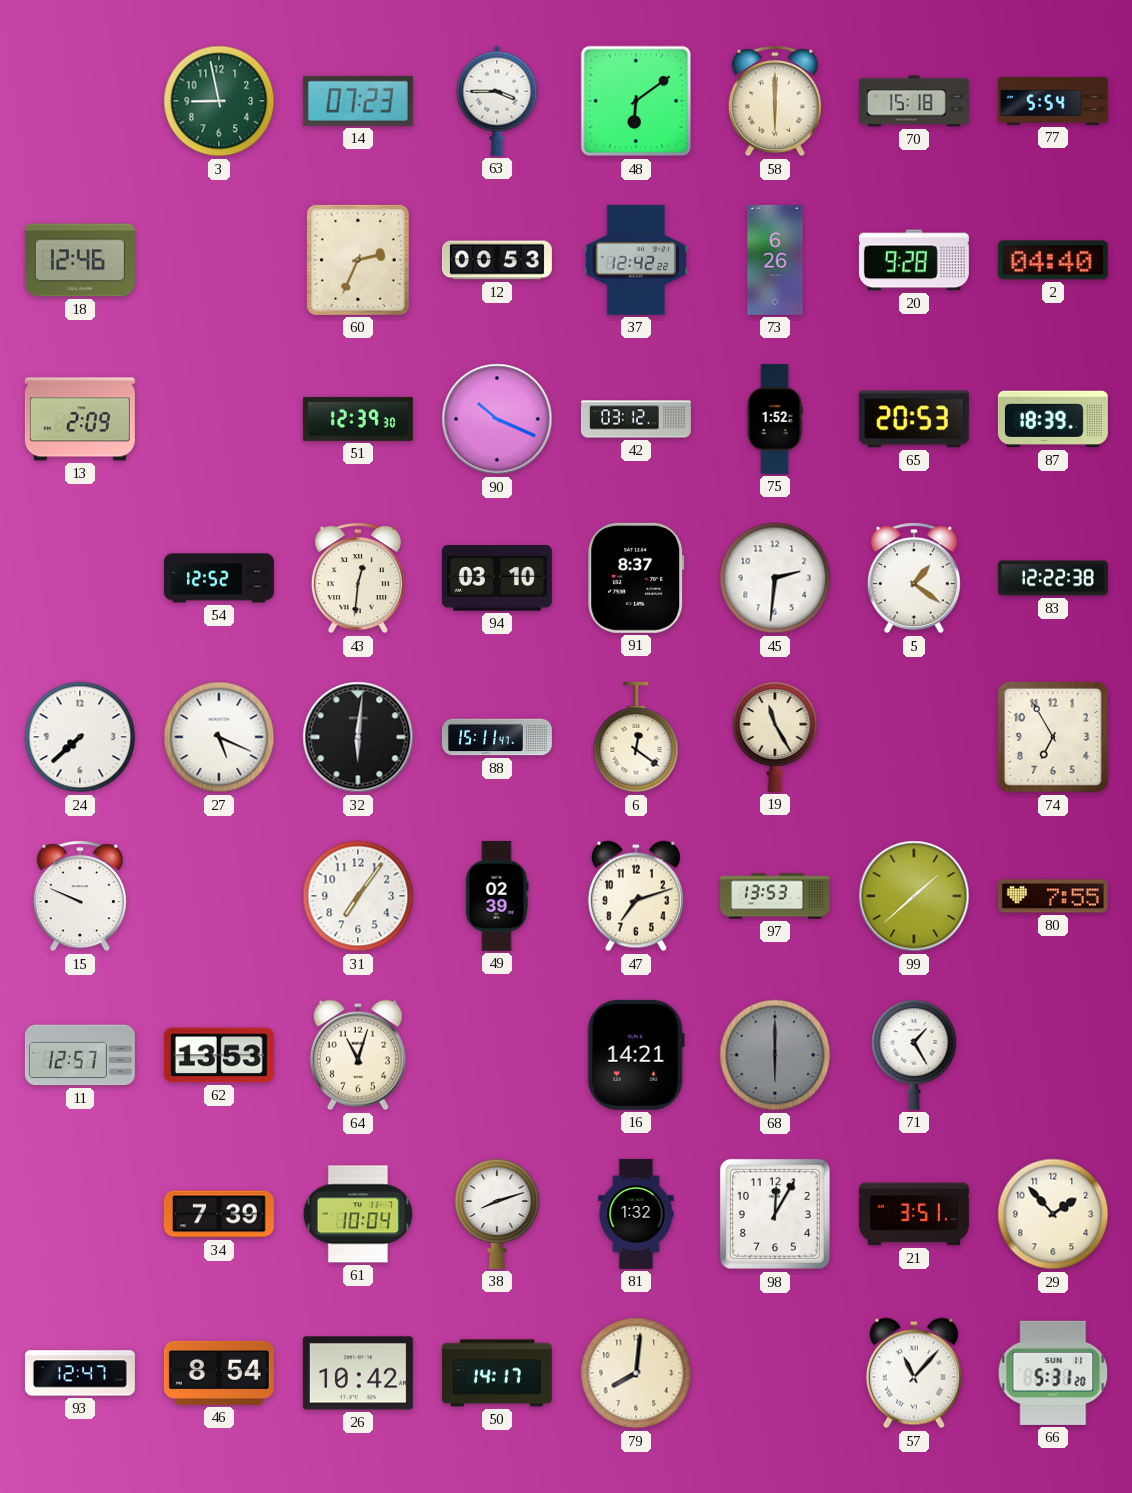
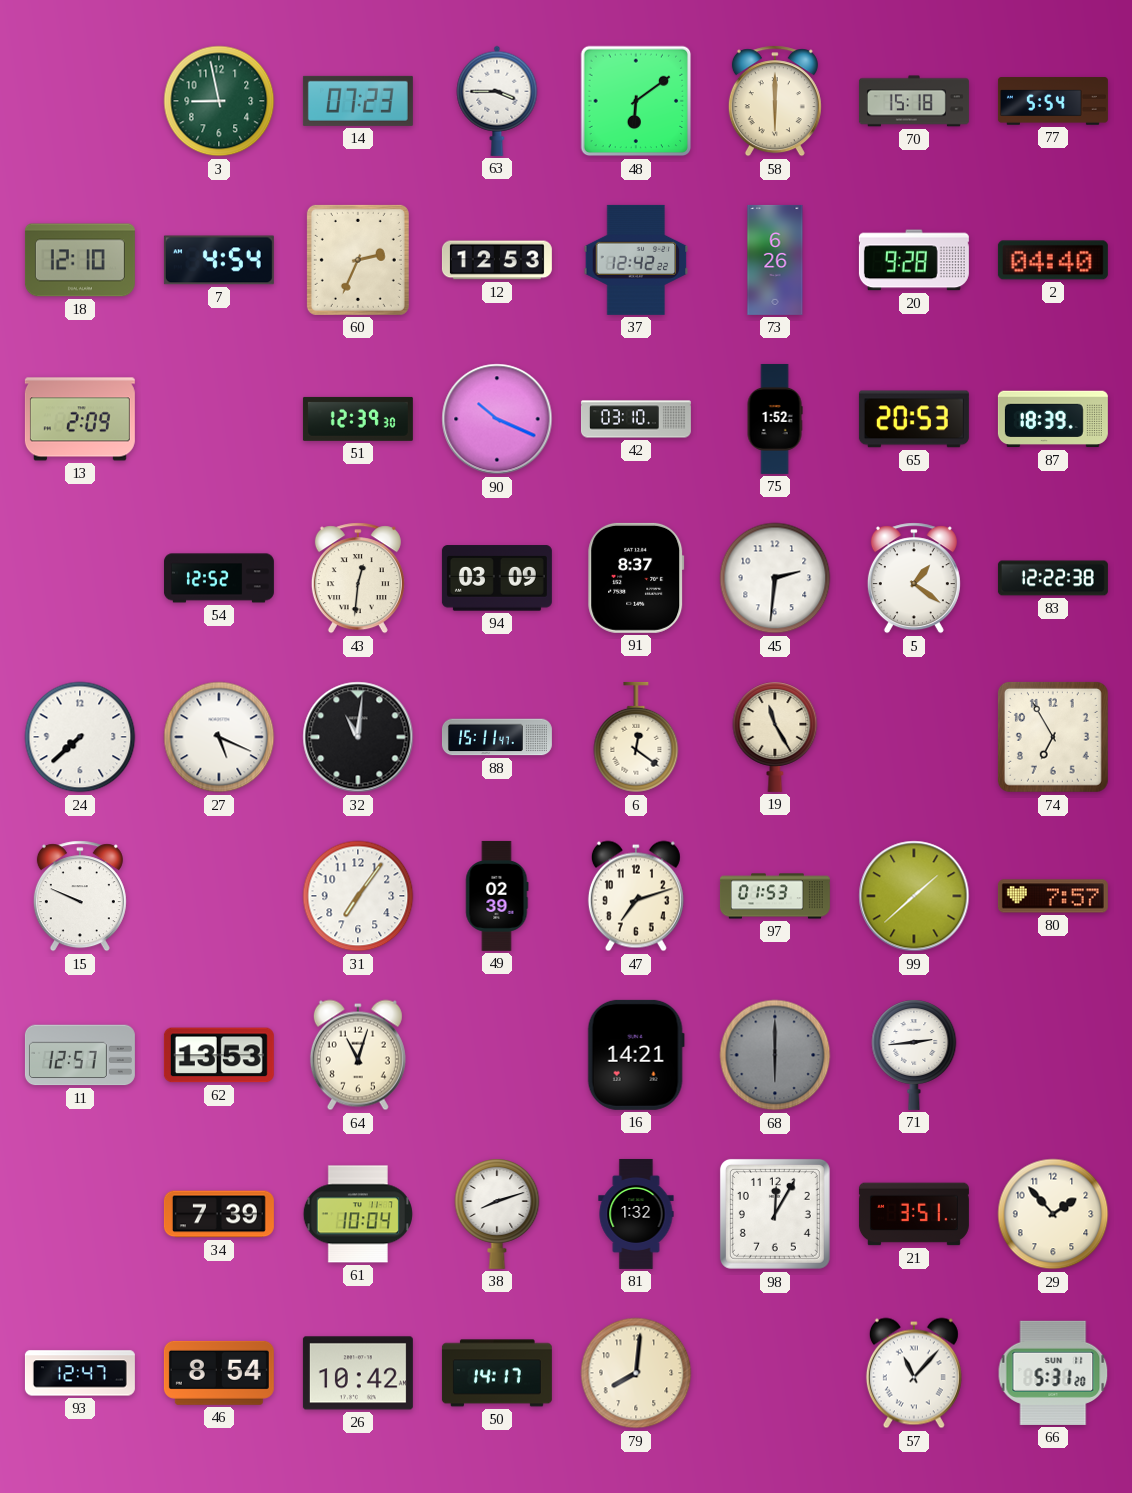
18: 12:46 -> 12:10 (80, 260)
7: none -> 4:54 (219, 260)
12: 00:53 -> 12:53 (497, 260)
42: 03:12 -> 03:10 (636, 419)
94: 03:10 -> 03:09 (497, 578)
32: 6:01 -> 11:01 (358, 737)
97: 13:53 -> 01:53 (775, 896)
80: 7:55 -> 7:57 (1053, 896)
71: 1:25 -> 2:44 (914, 1055)
